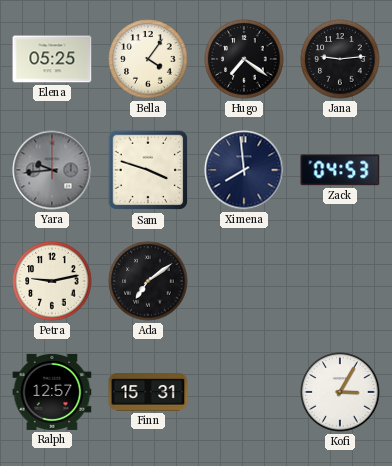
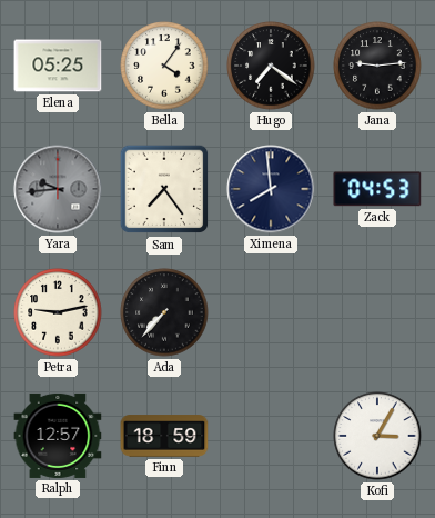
Sam: 3:48 -> 7:24 (164, 189)
Ada: 7:09 -> 7:37 (164, 312)
Finn: 15:31 -> 18:59 (164, 436)
